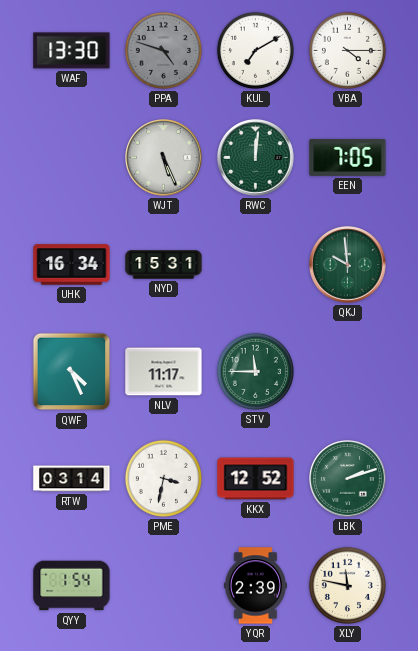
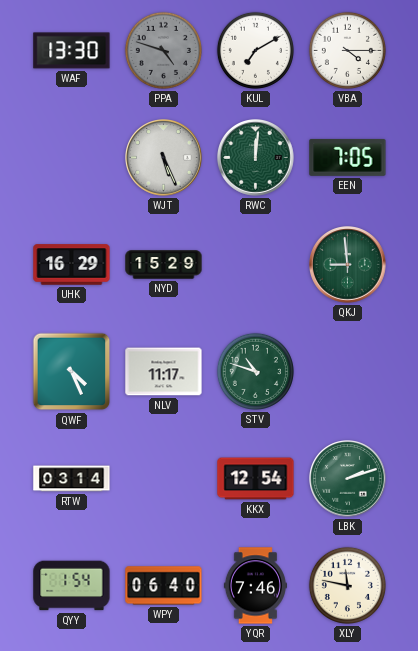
UHK: 16:34 -> 16:29 (72, 265)
NYD: 15:31 -> 15:29 (164, 265)
QKJ: 9:59 -> 8:59 (348, 265)
STV: 11:45 -> 10:48 (255, 371)
PME: 3:32 -> none (163, 478)
KKX: 12:52 -> 12:54 (256, 479)
WPY: none -> 06:40 (164, 586)
YQR: 2:39 -> 7:46 (255, 586)
